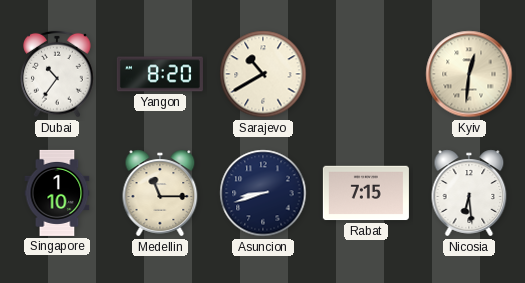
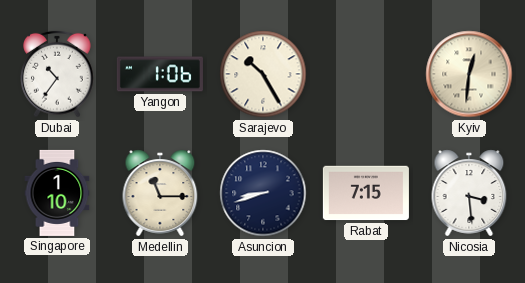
Yangon: 8:20 -> 1:06 (160, 74)
Sarajevo: 10:40 -> 10:25 (263, 74)
Nicosia: 6:29 -> 3:29 (469, 193)
